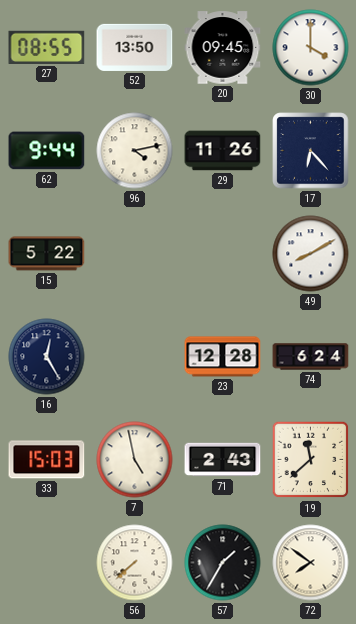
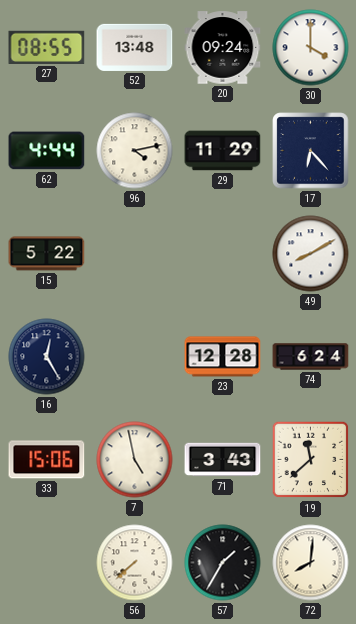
52: 13:50 -> 13:48 (135, 47)
20: 09:45 -> 09:24 (223, 48)
62: 9:44 -> 4:44 (47, 151)
29: 11:26 -> 11:29 (223, 151)
33: 15:03 -> 15:06 (47, 460)
71: 2:43 -> 3:43 (223, 460)
72: 7:51 -> 8:01 (311, 563)
